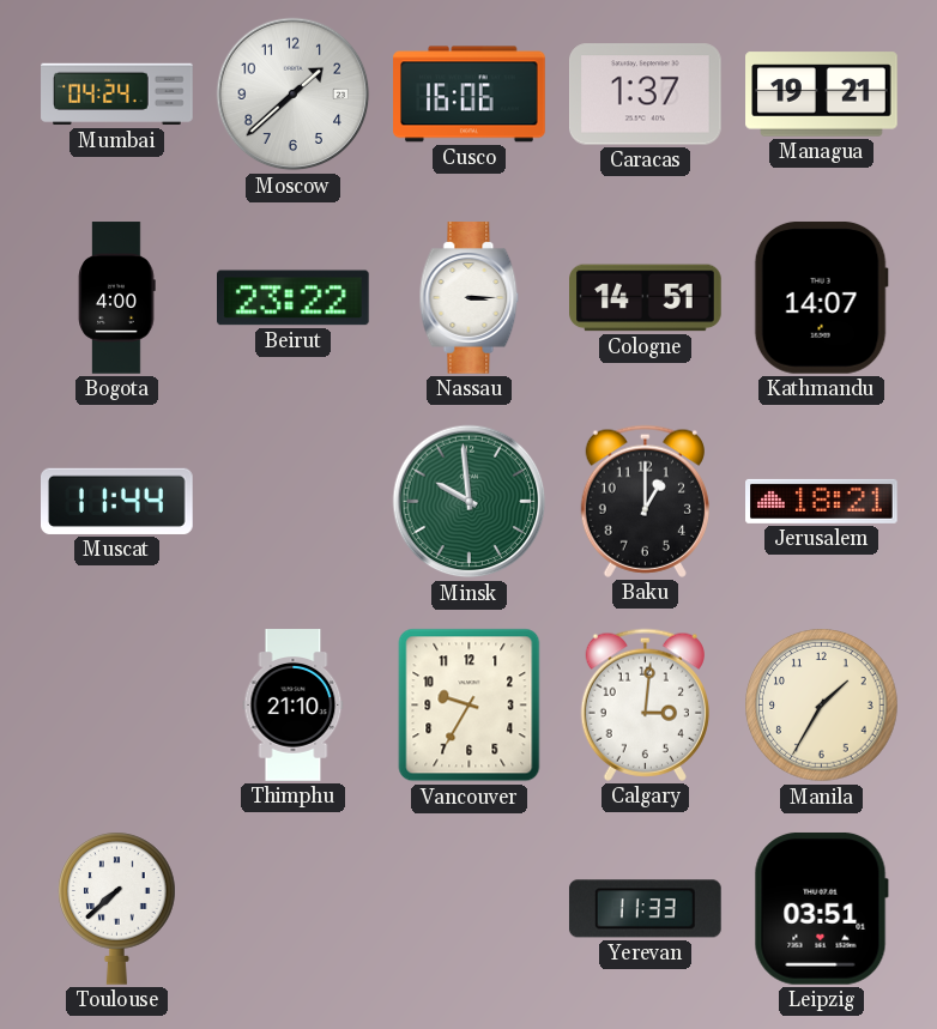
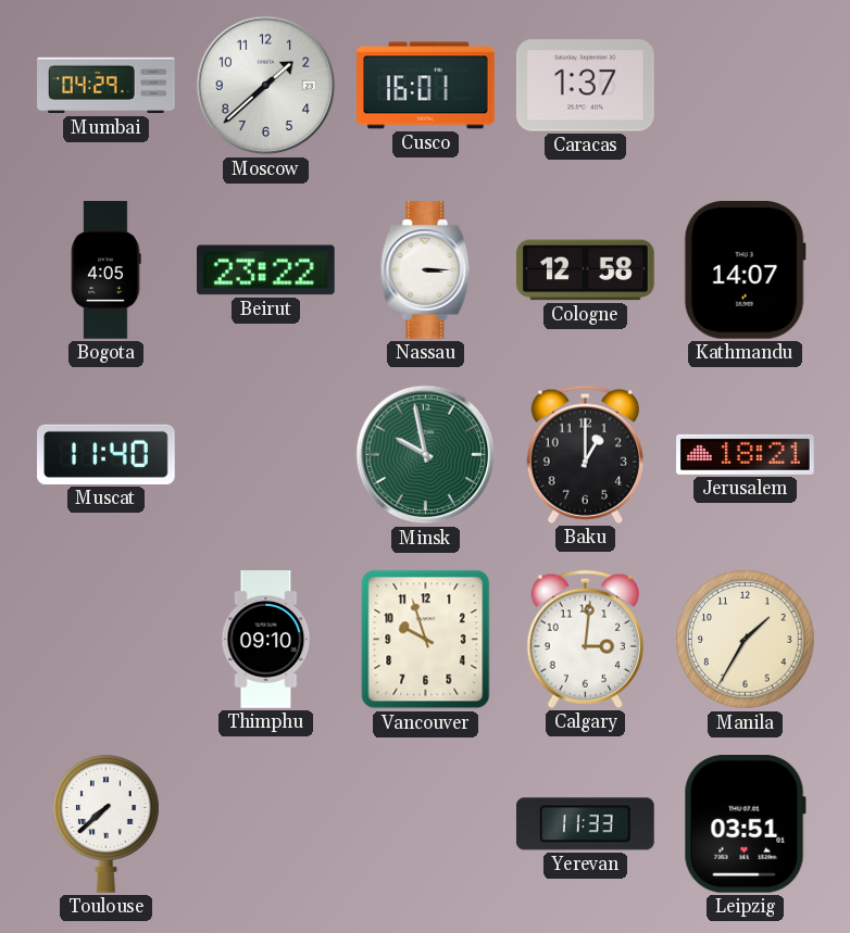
Mumbai: 04:24 -> 04:29 (107, 86)
Cusco: 16:06 -> 16:01 (426, 86)
Managua: 19:21 -> none (822, 95)
Bogota: 4:00 -> 4:05 (107, 270)
Cologne: 14:51 -> 12:58 (586, 270)
Muscat: 11:44 -> 11:40 (107, 454)
Minsk: 9:59 -> 9:58 (426, 455)
Thimphu: 21:10 -> 09:10 (266, 640)
Vancouver: 9:35 -> 9:57 (426, 640)
